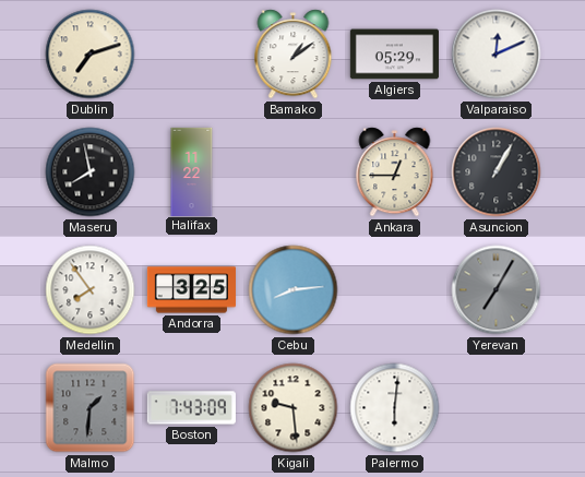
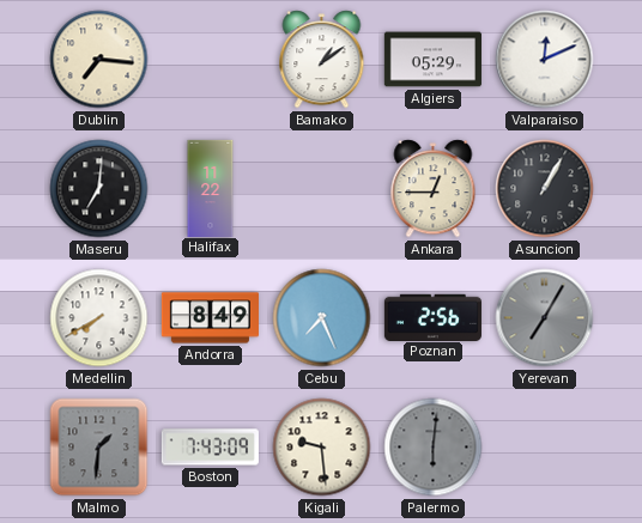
Dublin: 7:12 -> 7:16 (99, 60)
Maseru: 7:58 -> 7:01 (99, 189)
Medellin: 7:54 -> 7:40 (99, 318)
Andorra: 3:25 -> 8:49 (210, 318)
Cebu: 8:14 -> 7:26 (322, 318)
Poznan: none -> 2:56 (432, 317)
Palermo dial: white -> grey (434, 448)
